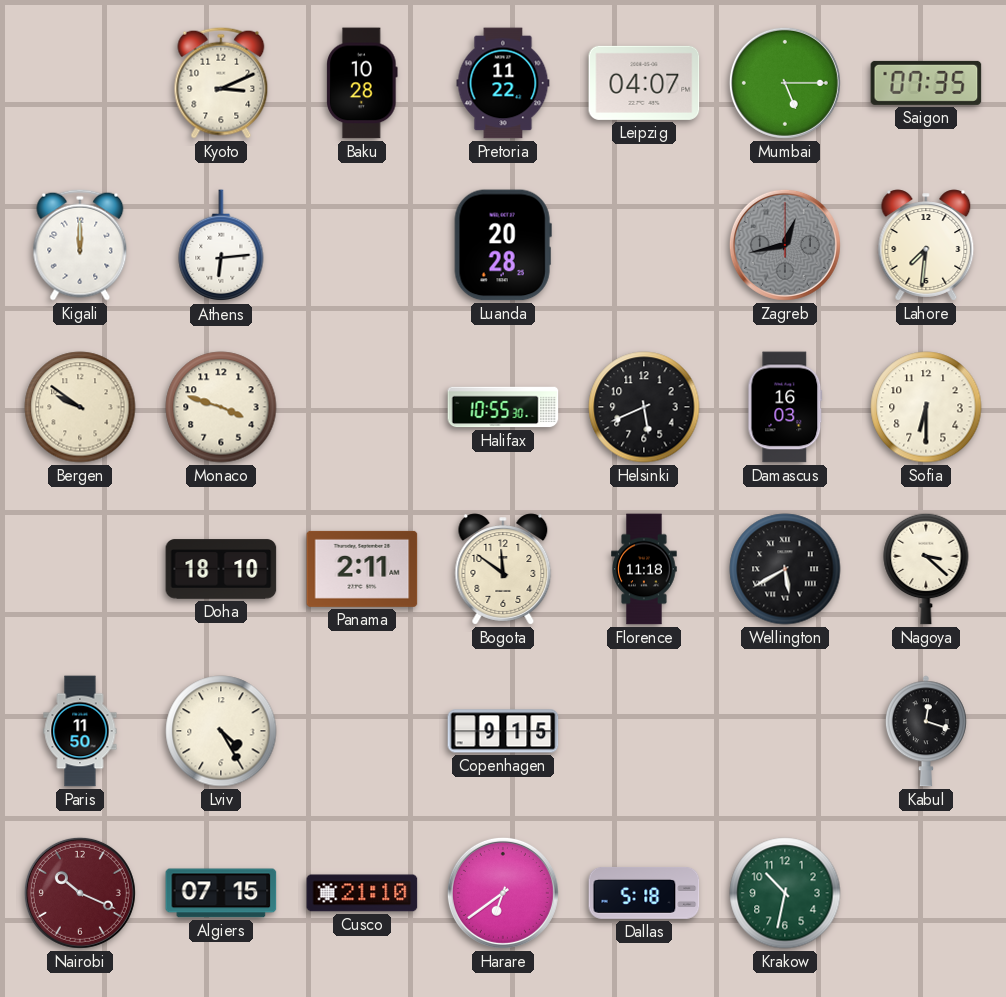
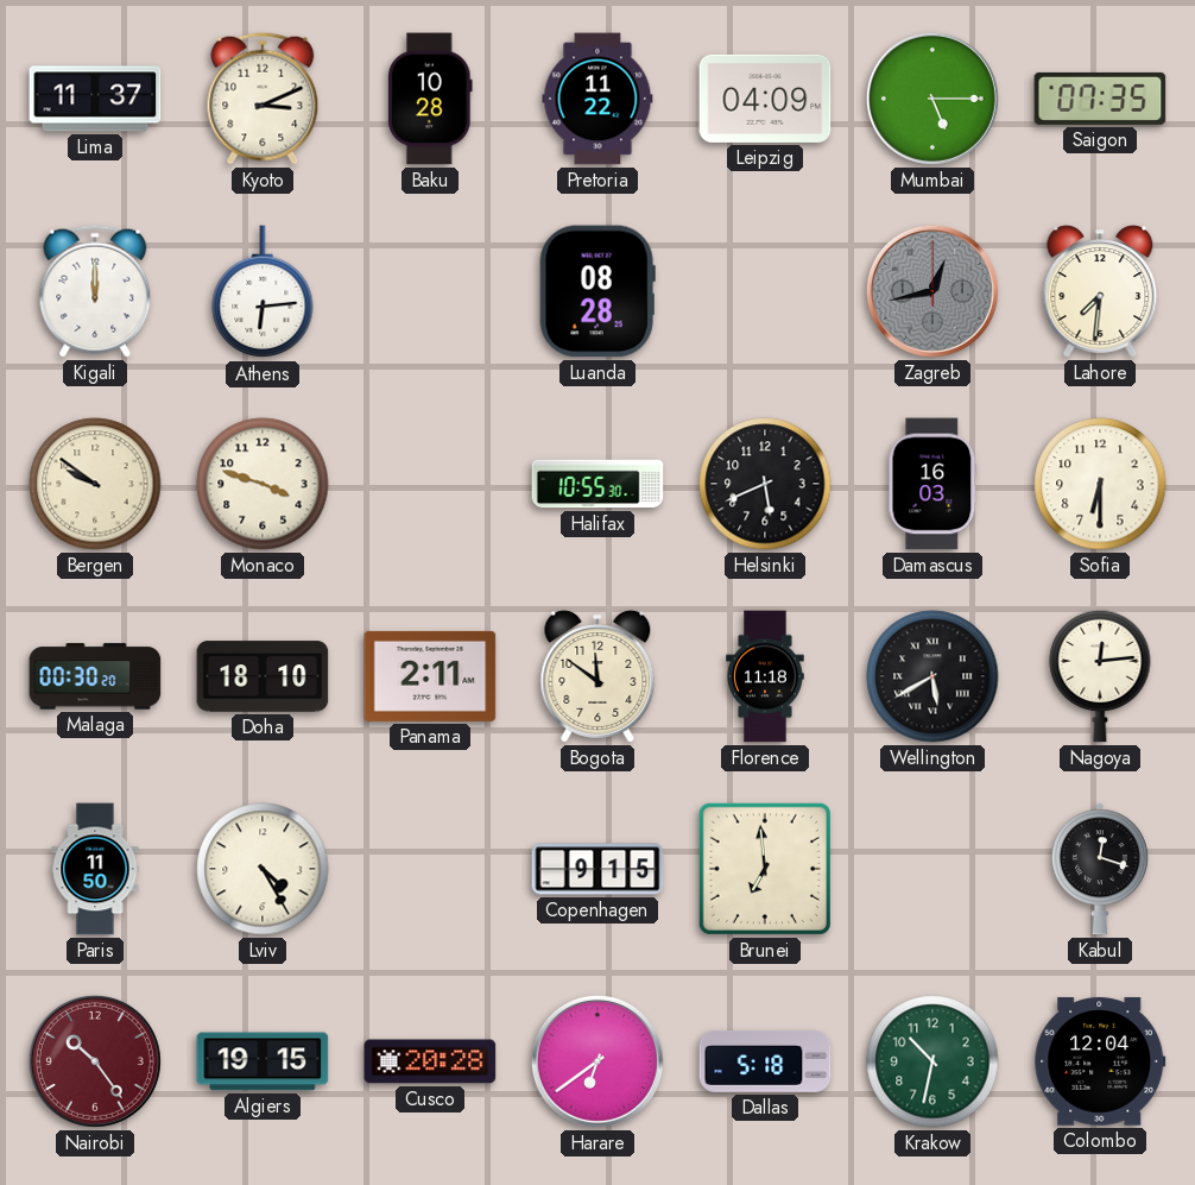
Lima: none -> 11:37 (95, 99)
Leipzig: 04:07 -> 04:09 (765, 99)
Luanda: 20:28 -> 08:28 (597, 291)
Malaga: none -> 00:30 (95, 676)
Nagoya: 3:22 -> 12:14 (1100, 676)
Brunei: none -> 6:59 (765, 869)
Nairobi: 10:19 -> 10:24 (95, 1061)
Algiers: 07:15 -> 19:15 (263, 1061)
Cusco: 21:10 -> 20:28 (430, 1061)
Colombo: none -> 12:04 (1100, 1061)
